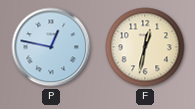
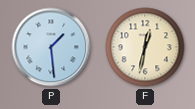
P: 12:47 -> 1:29 (51, 47)
